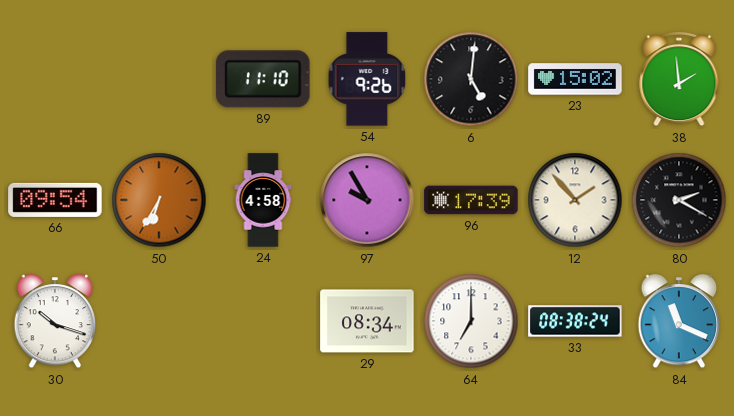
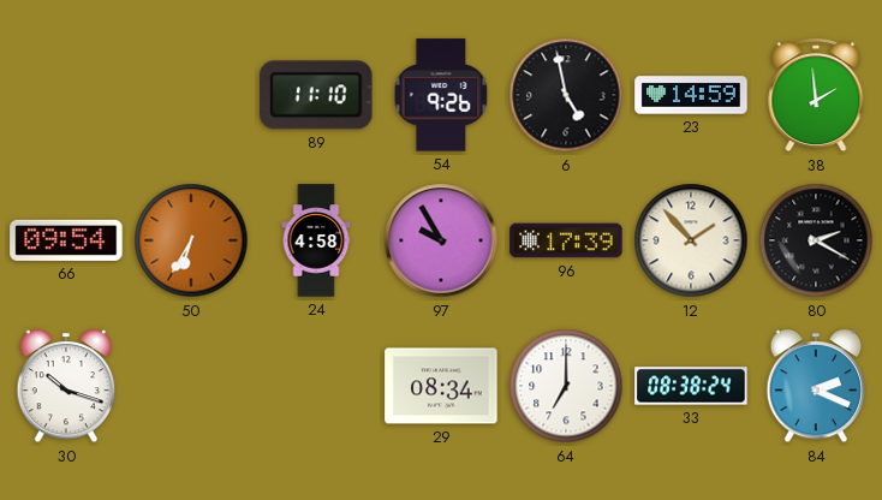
6: 5:01 -> 4:58 (566, 95)
23: 15:02 -> 14:59 (691, 95)
84: 11:19 -> 2:19 (816, 387)
